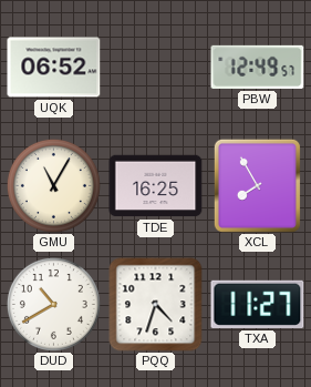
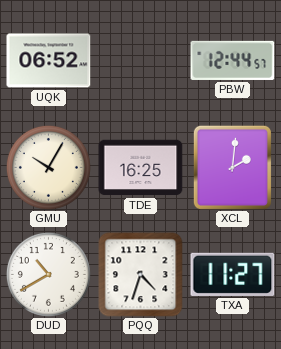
PBW: 12:49 -> 12:44 (233, 60)
GMU: 11:05 -> 10:05 (48, 167)
XCL: 7:55 -> 2:01 (232, 167)
